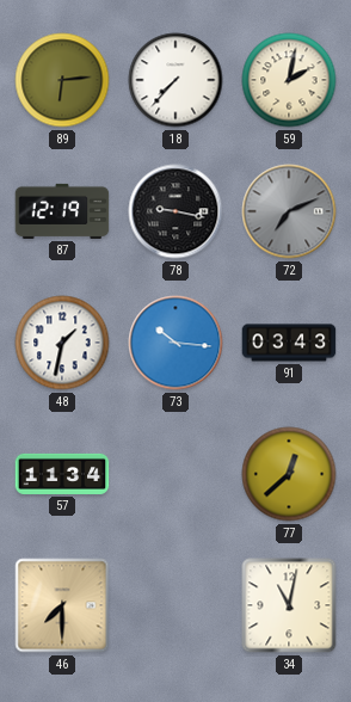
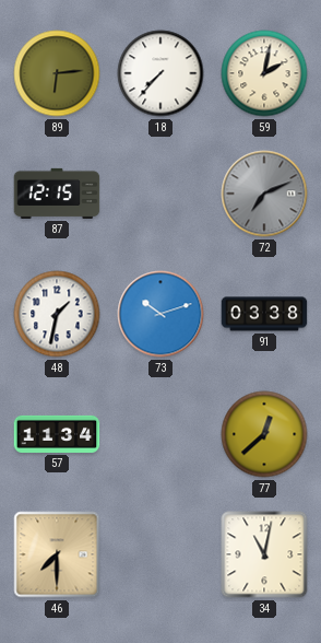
87: 12:19 -> 12:15 (57, 194)
78: 9:17 -> none (176, 211)
73: 10:16 -> 10:12 (160, 314)
91: 03:43 -> 03:38 (264, 314)
